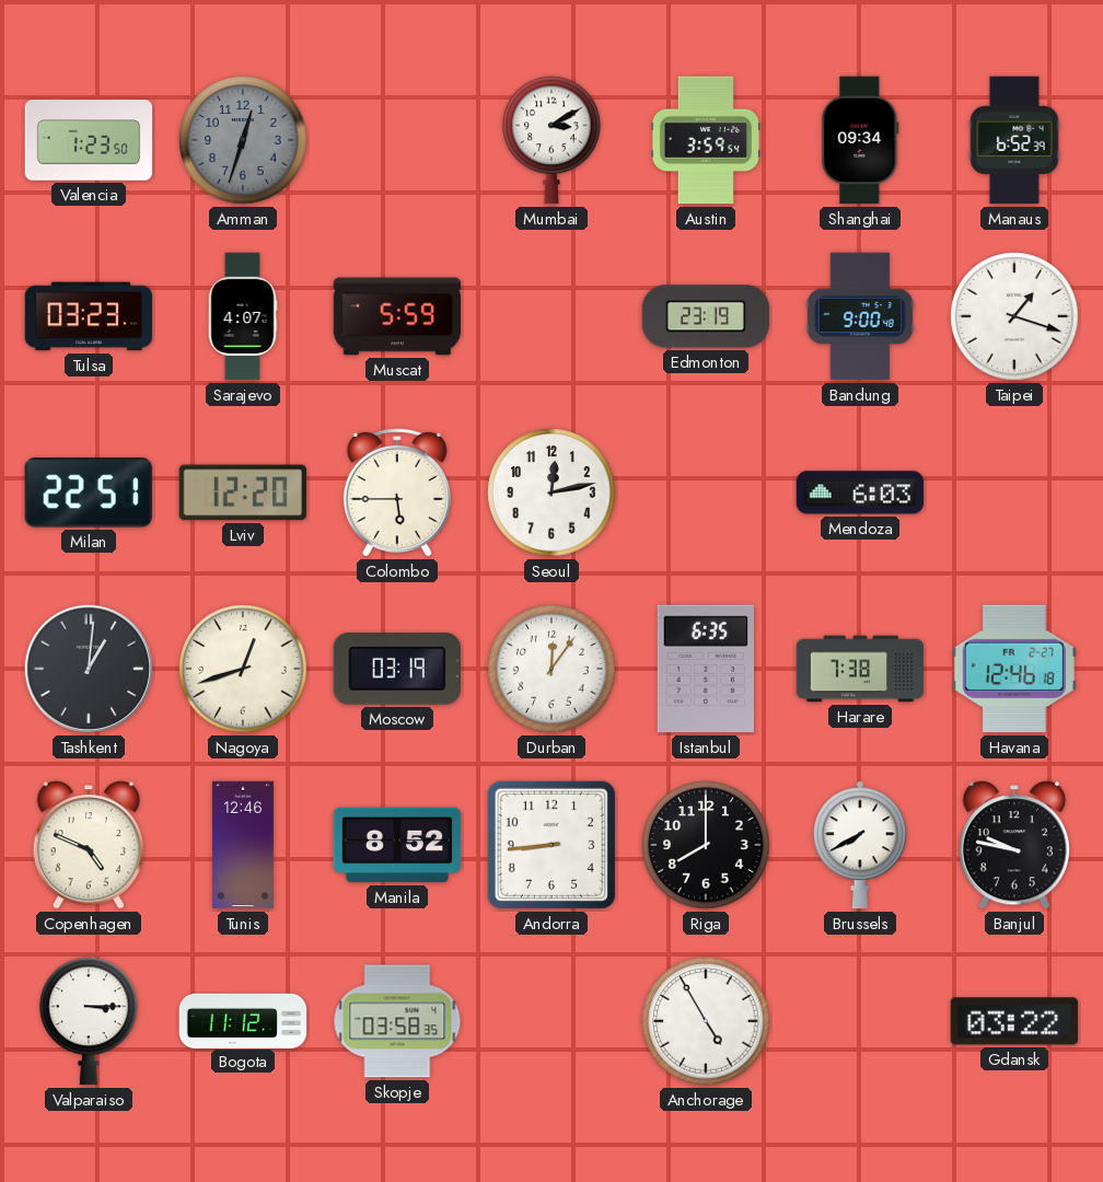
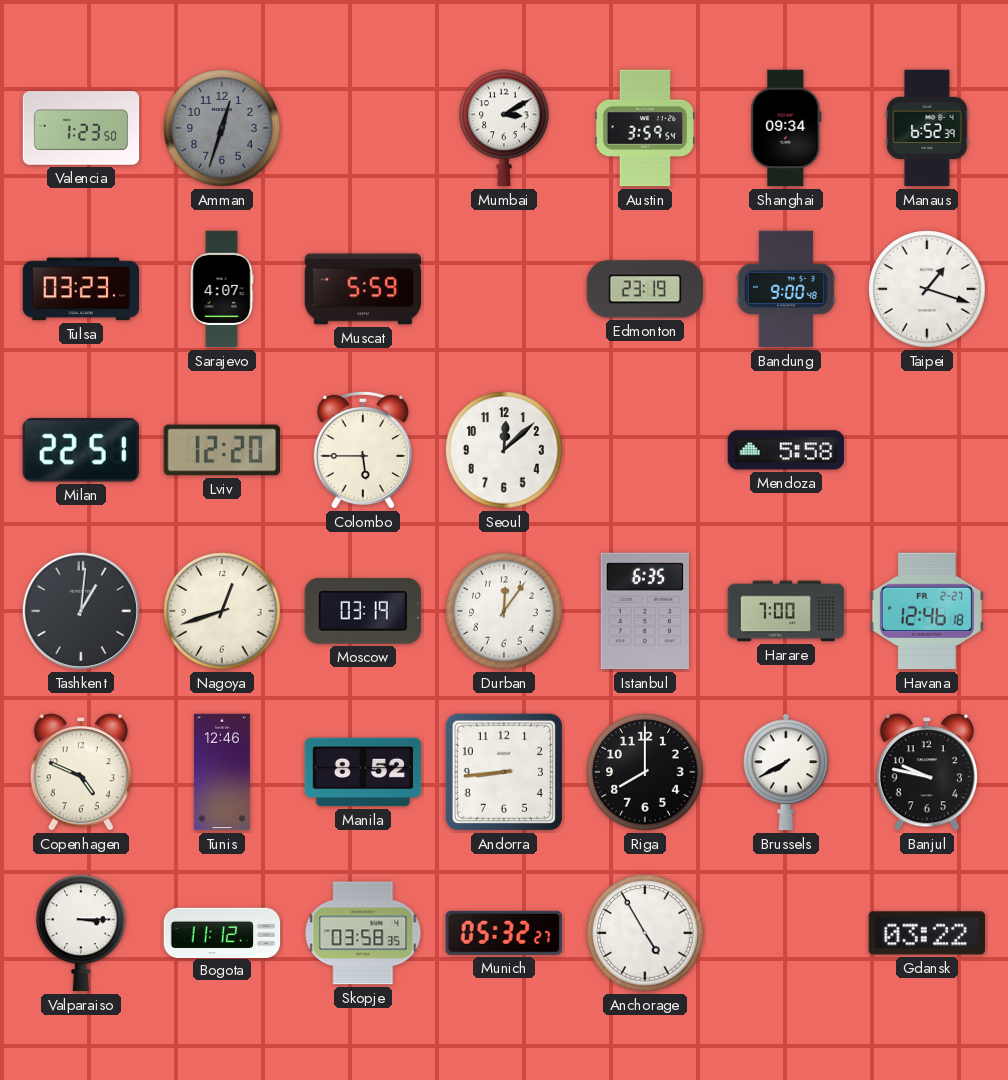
Seoul: 12:13 -> 12:08 (504, 450)
Mendoza: 6:03 -> 5:58 (786, 450)
Harare: 7:38 -> 7:00 (786, 611)
Munich: none -> 05:32 (503, 933)
